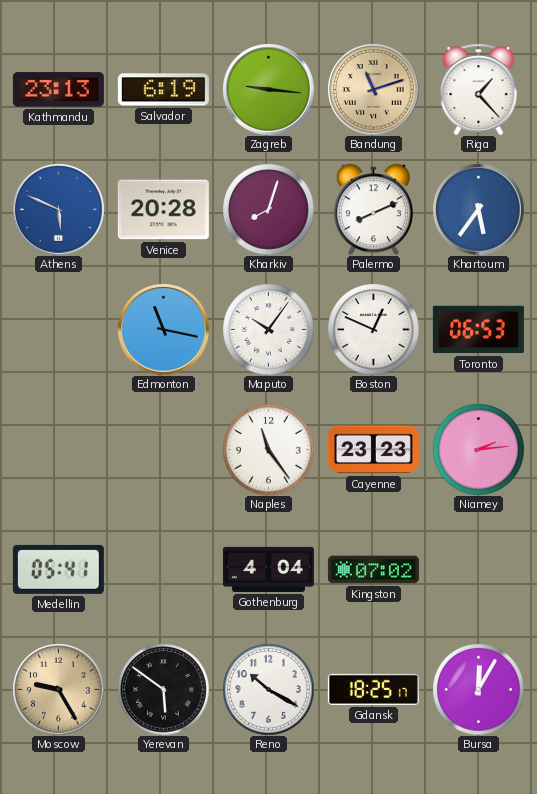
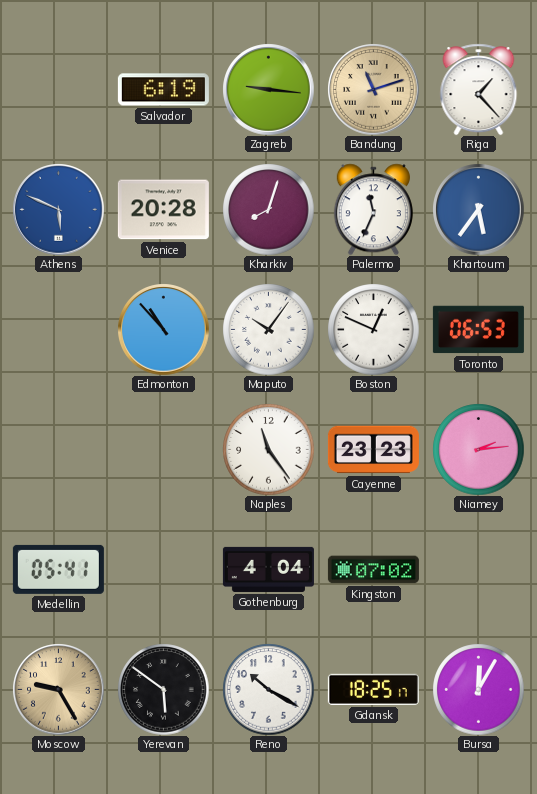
Kathmandu: 23:13 -> none (58, 90)
Palermo: 8:11 -> 11:34 (373, 209)
Edmonton: 11:17 -> 10:53 (163, 329)
